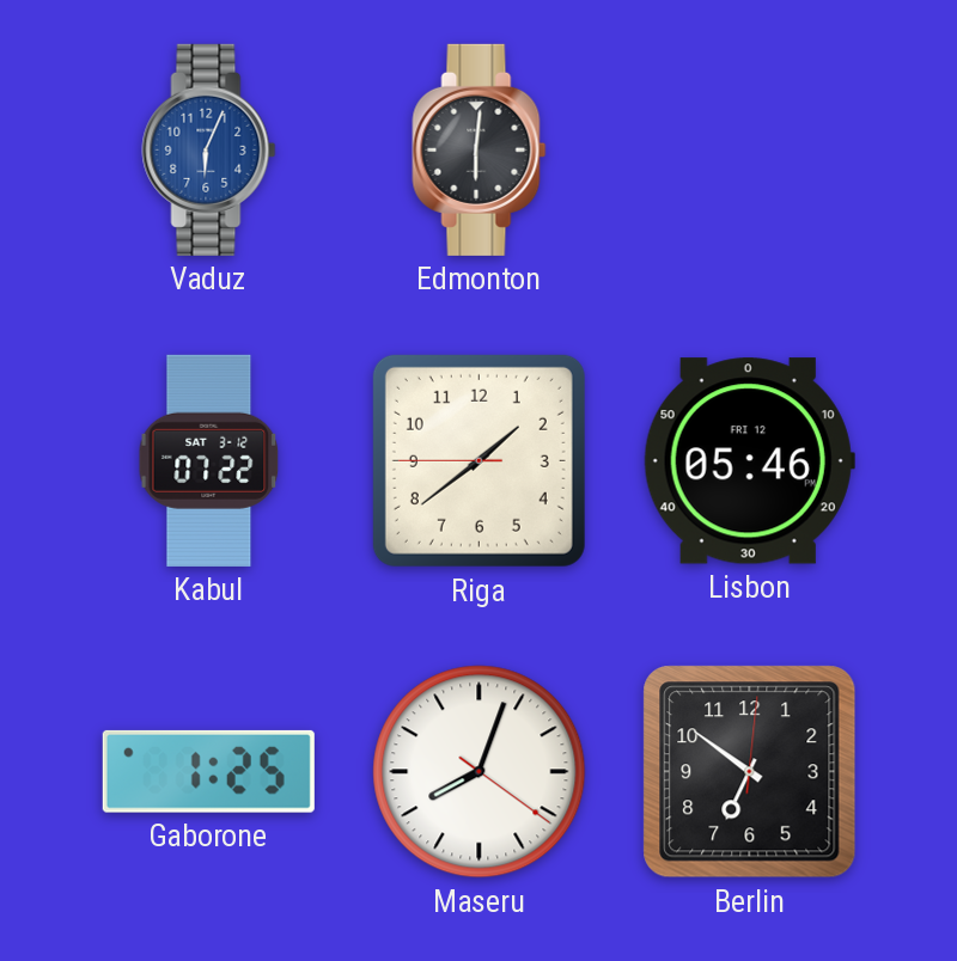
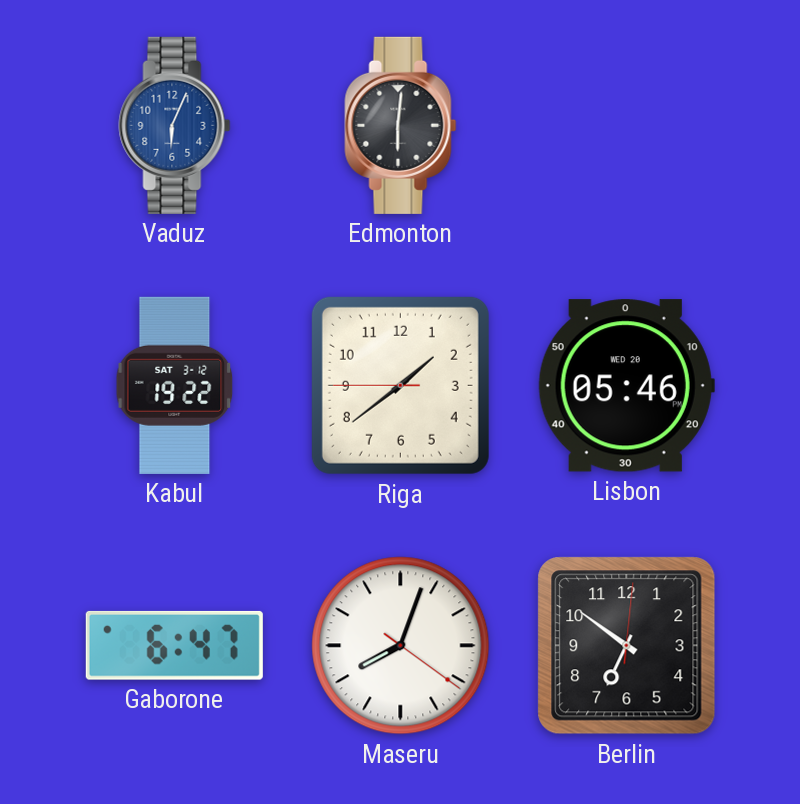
Kabul: 07:22 -> 19:22 (175, 385)
Lisbon date: FRI 12 -> WED 20 (626, 386)
Gaborone: 1:25 -> 6:47 (174, 645)
